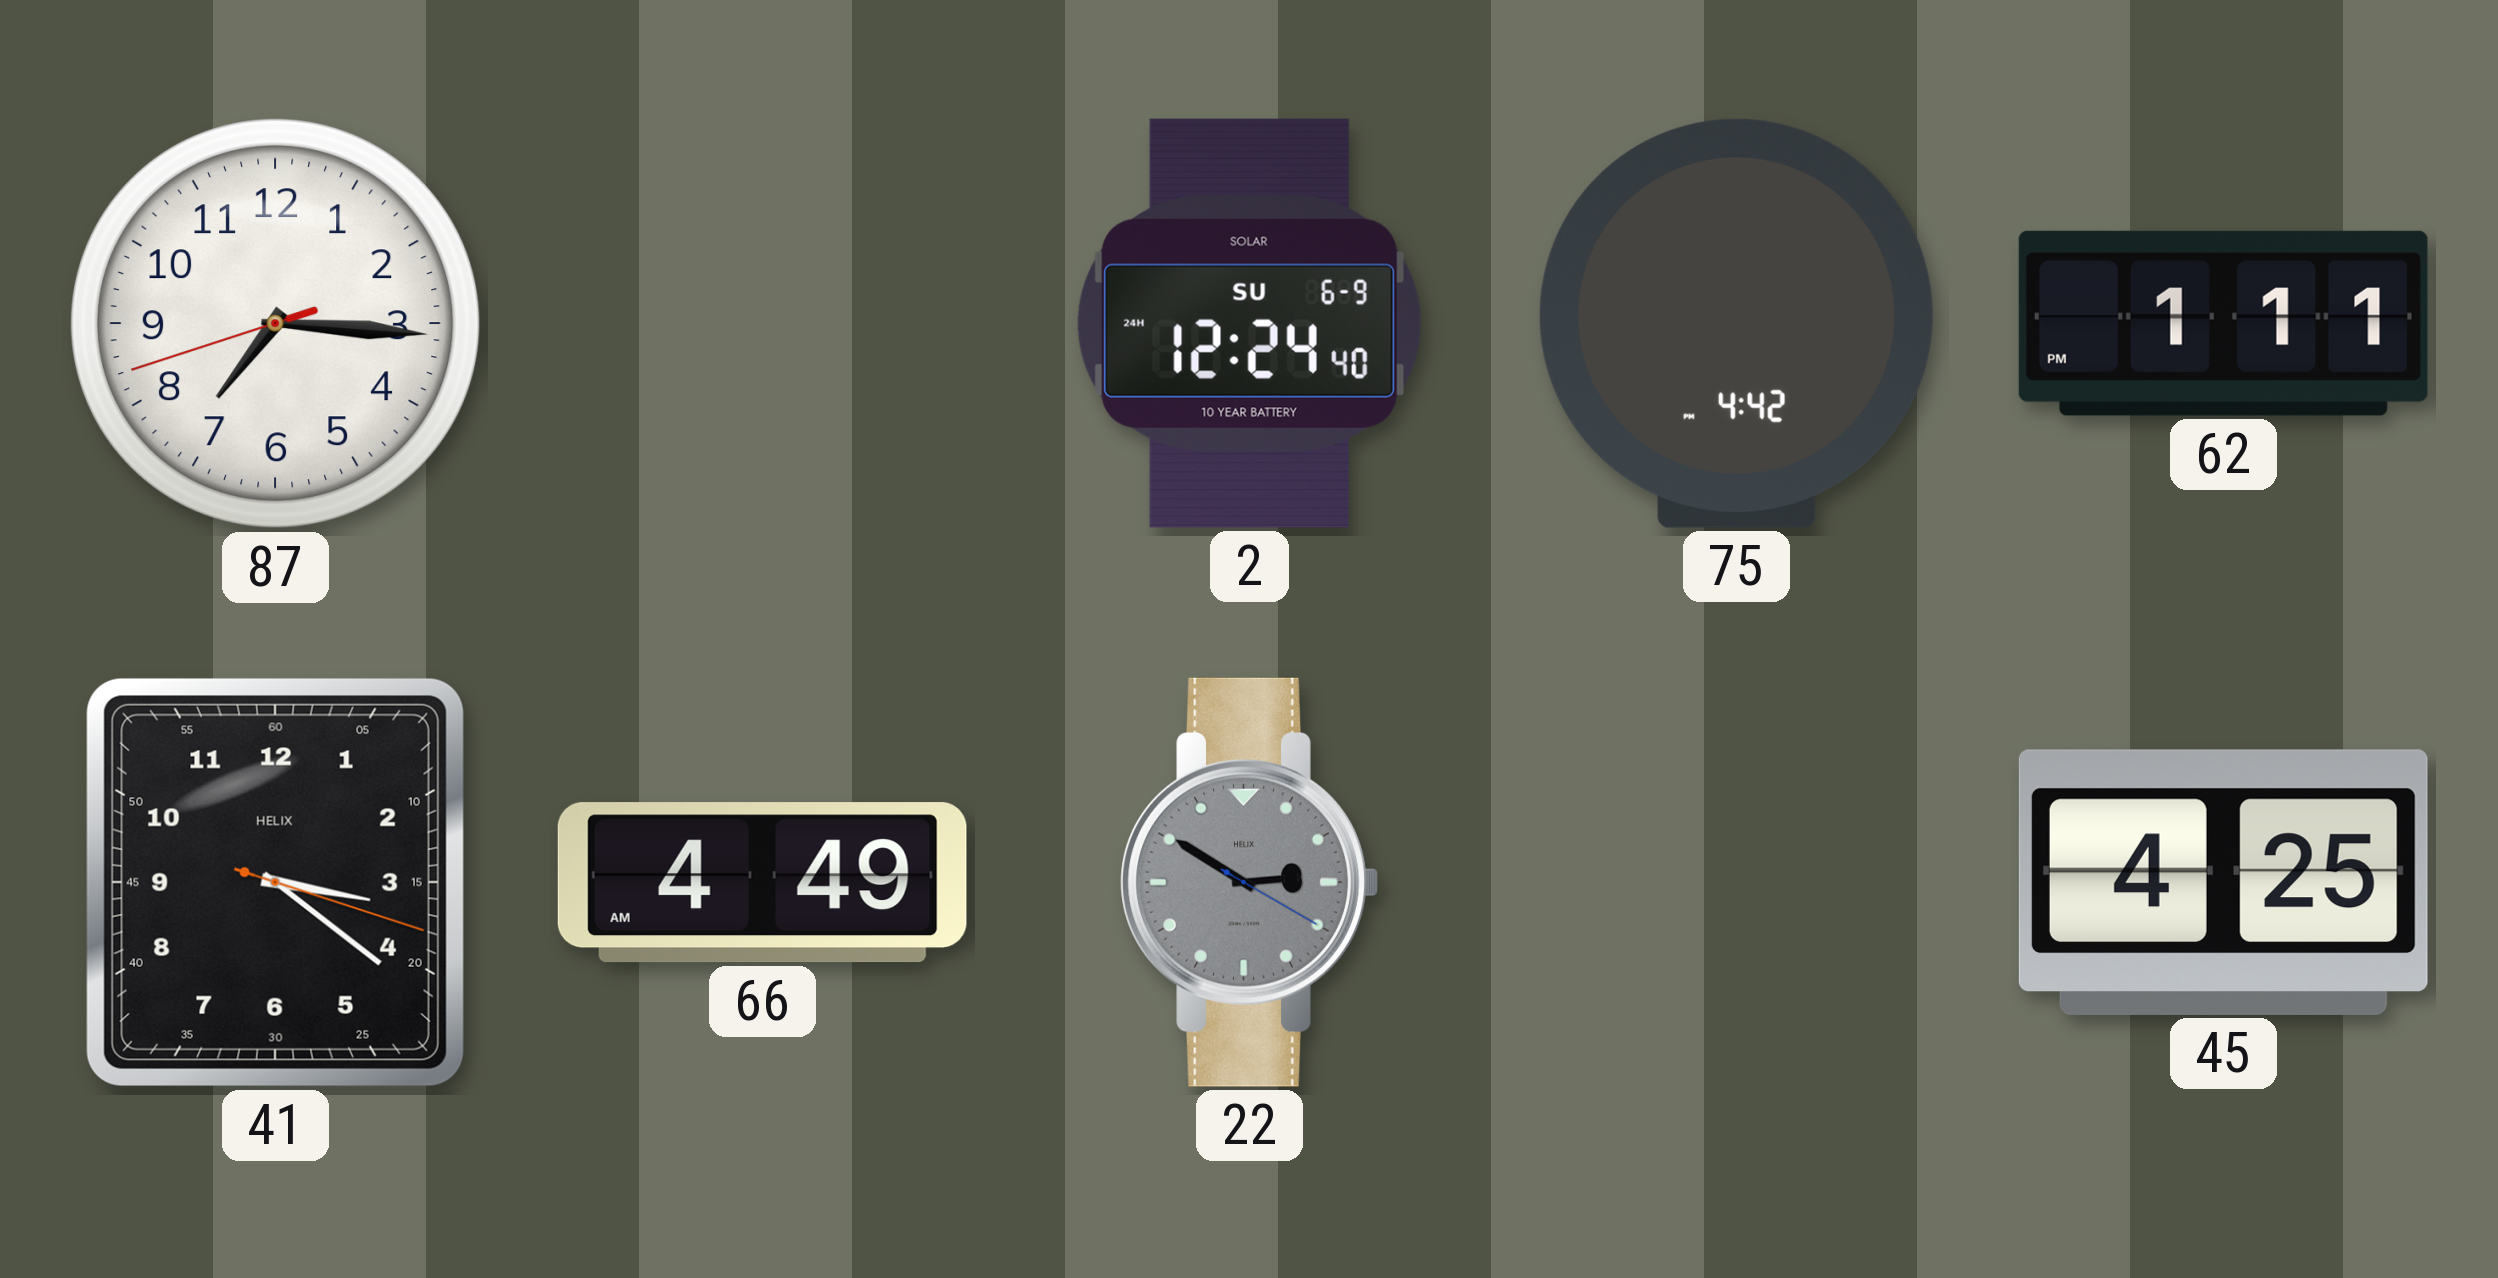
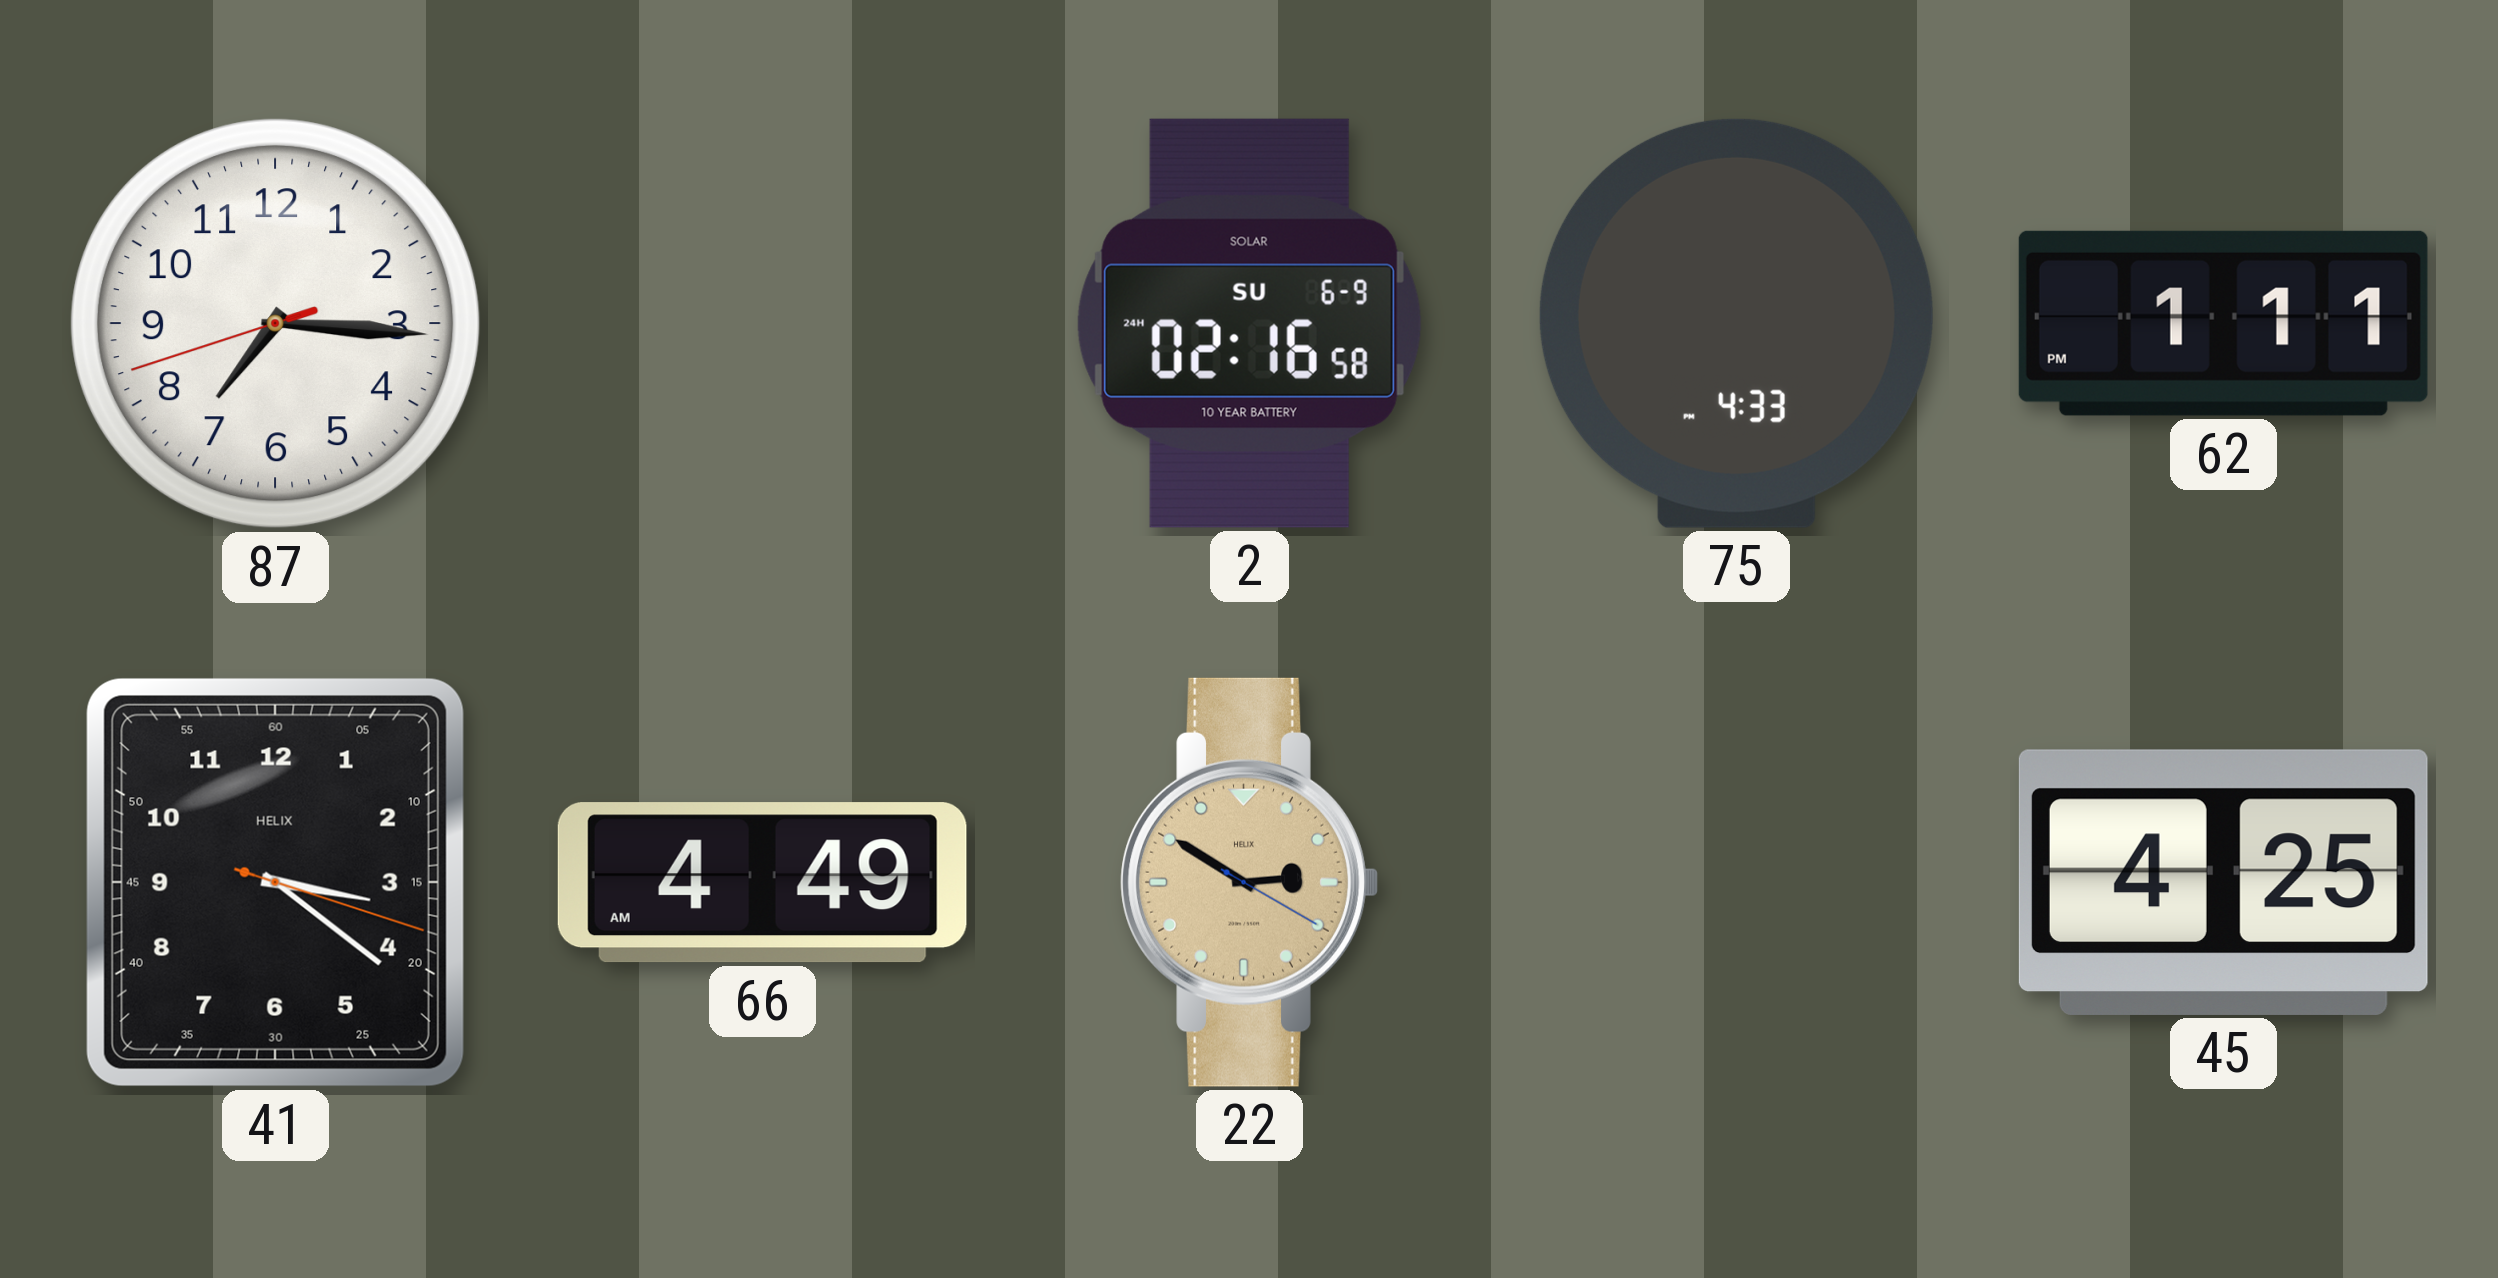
2: 12:24 -> 02:16 (1249, 323)
75: 4:42 -> 4:33 (1736, 323)
22 dial: grey -> champagne (1249, 882)
